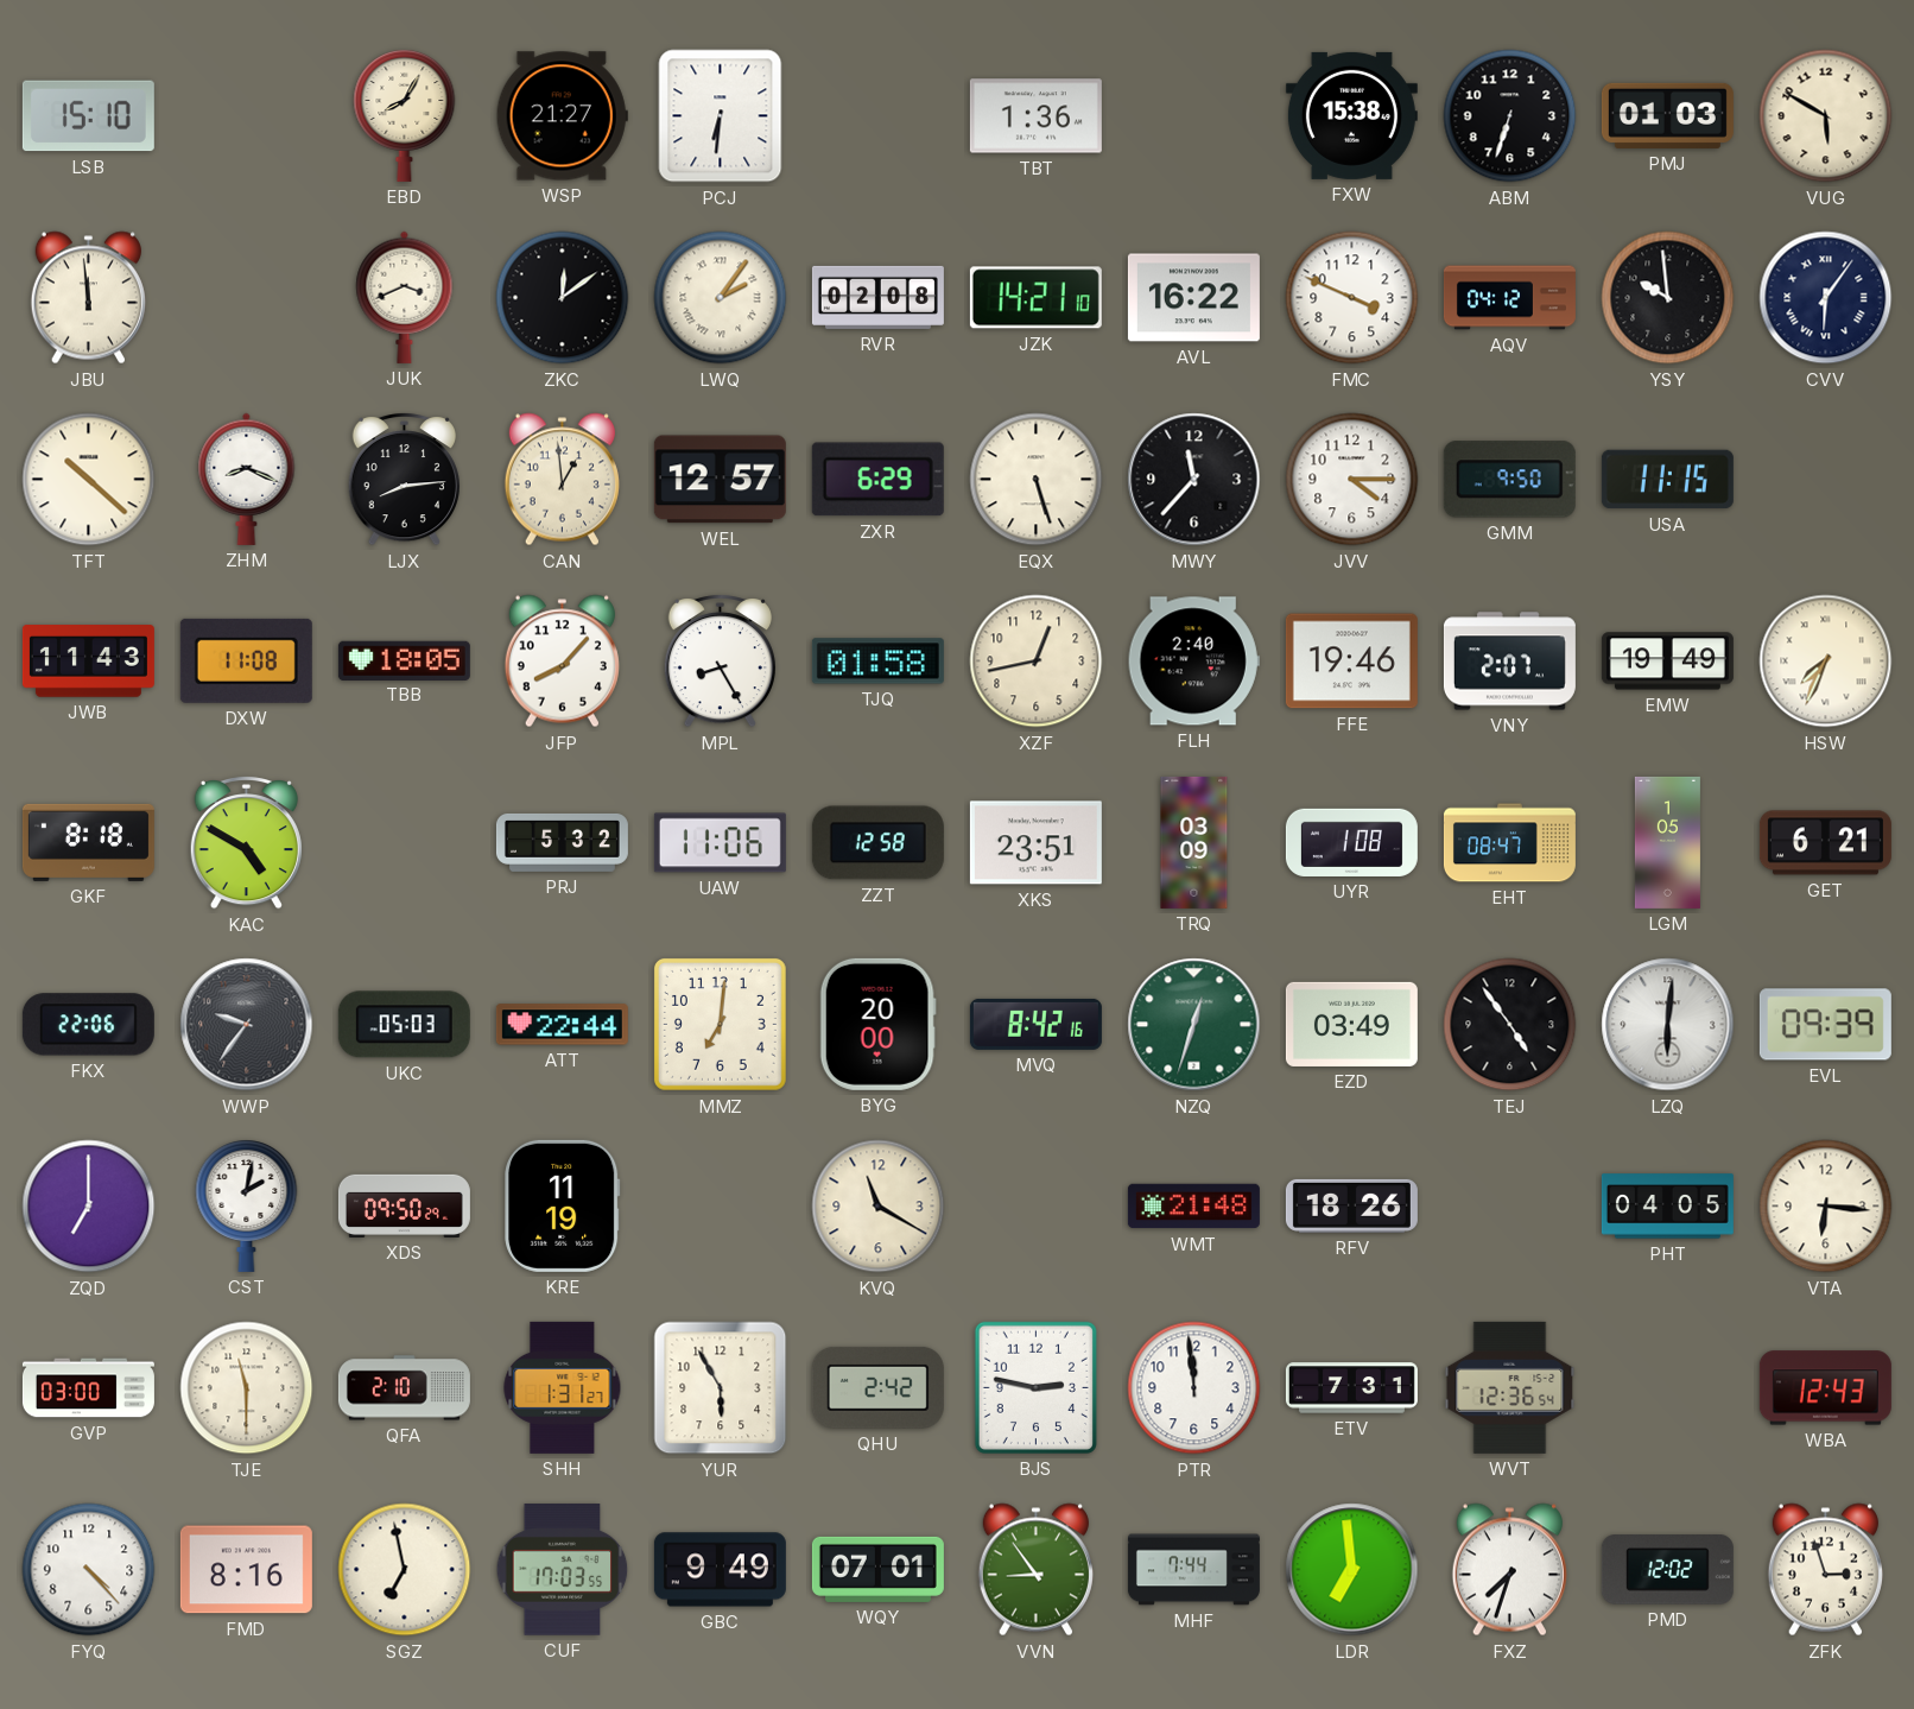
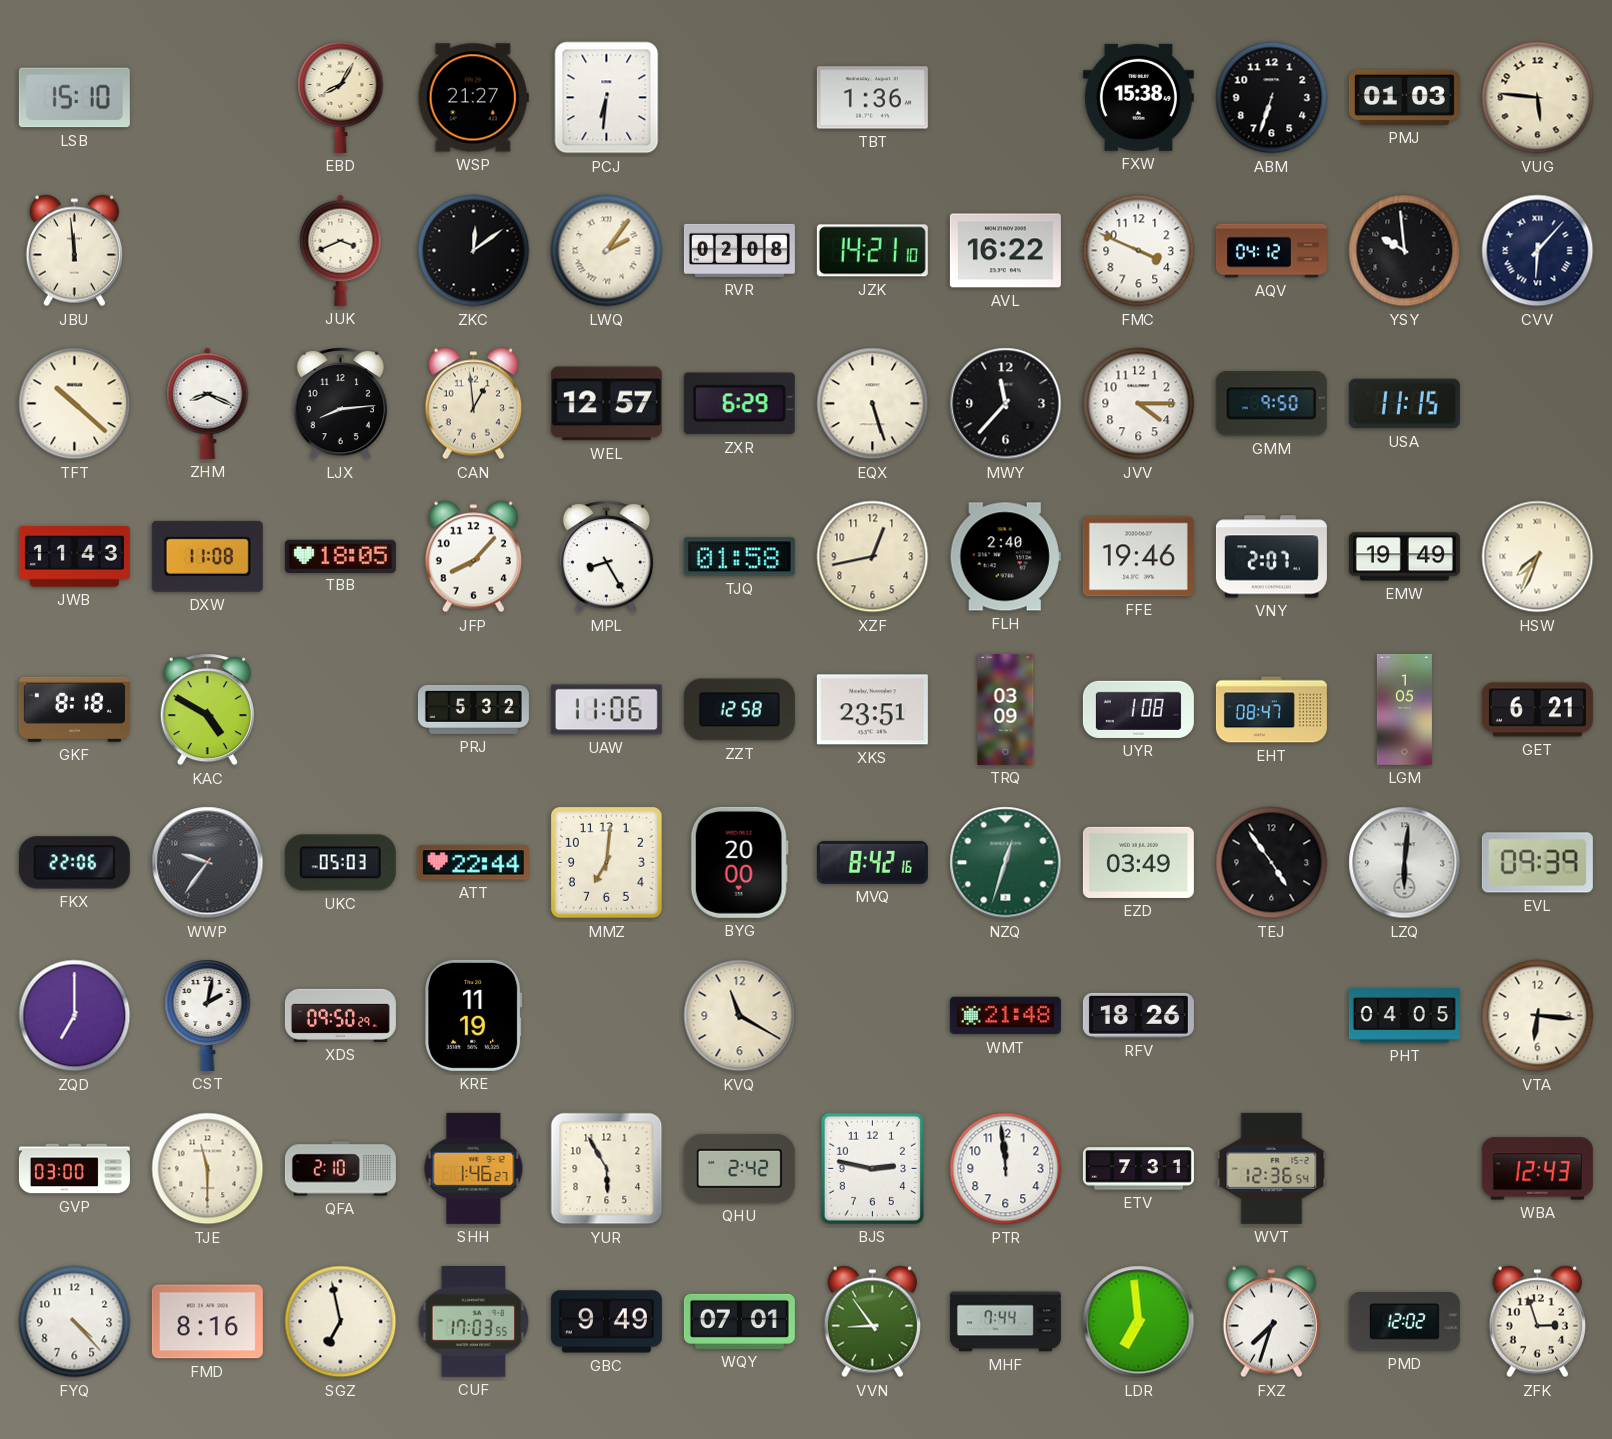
VUG: 5:50 -> 5:46 (1538, 98)
CVV: 6:06 -> 6:07 (1538, 251)
SHH: 1:31 -> 1:46 (474, 1168)
